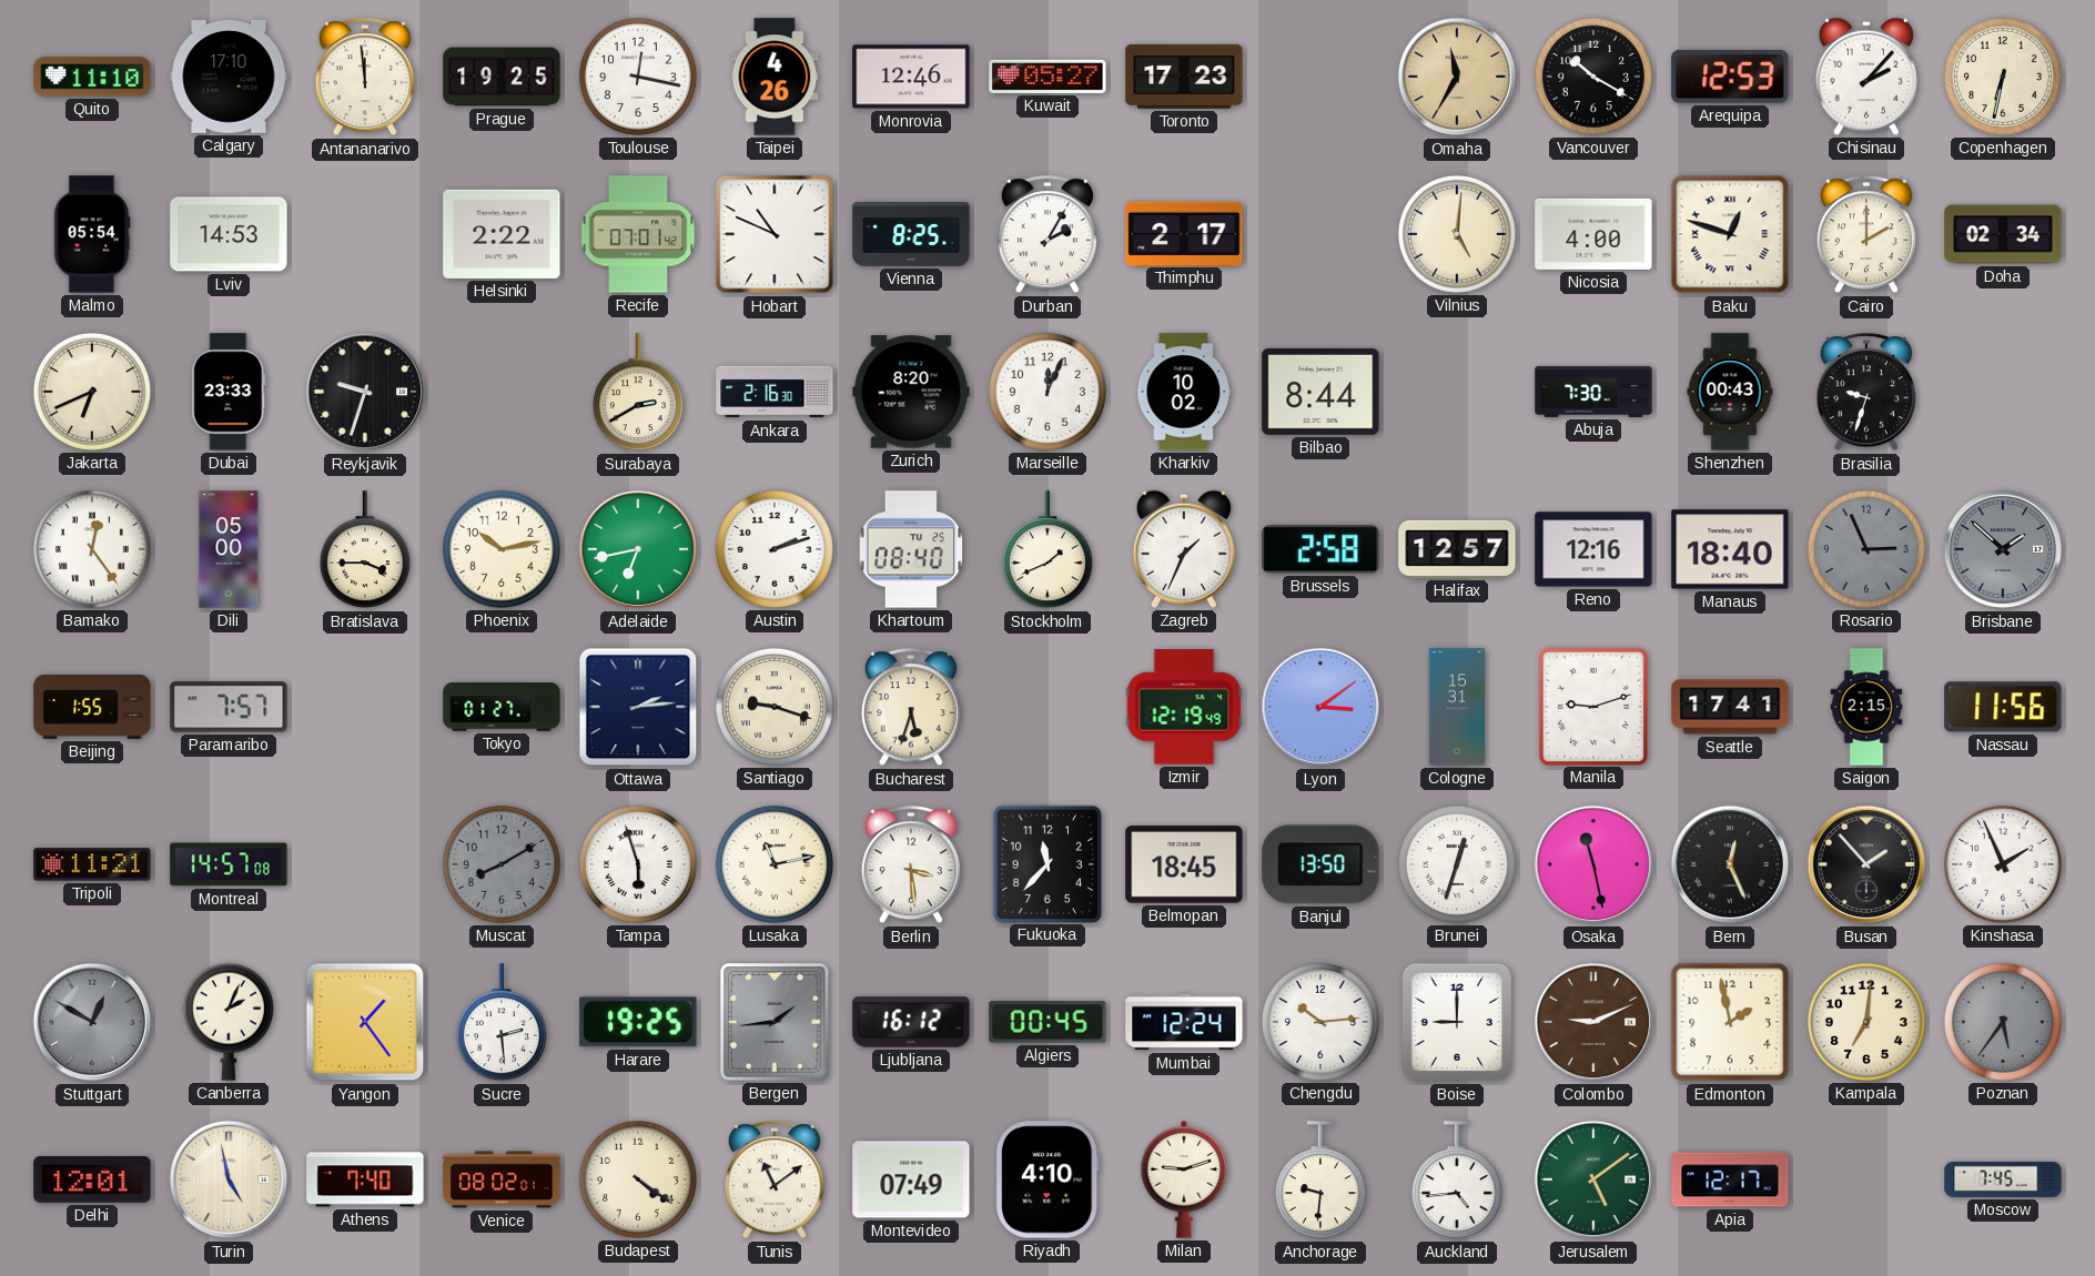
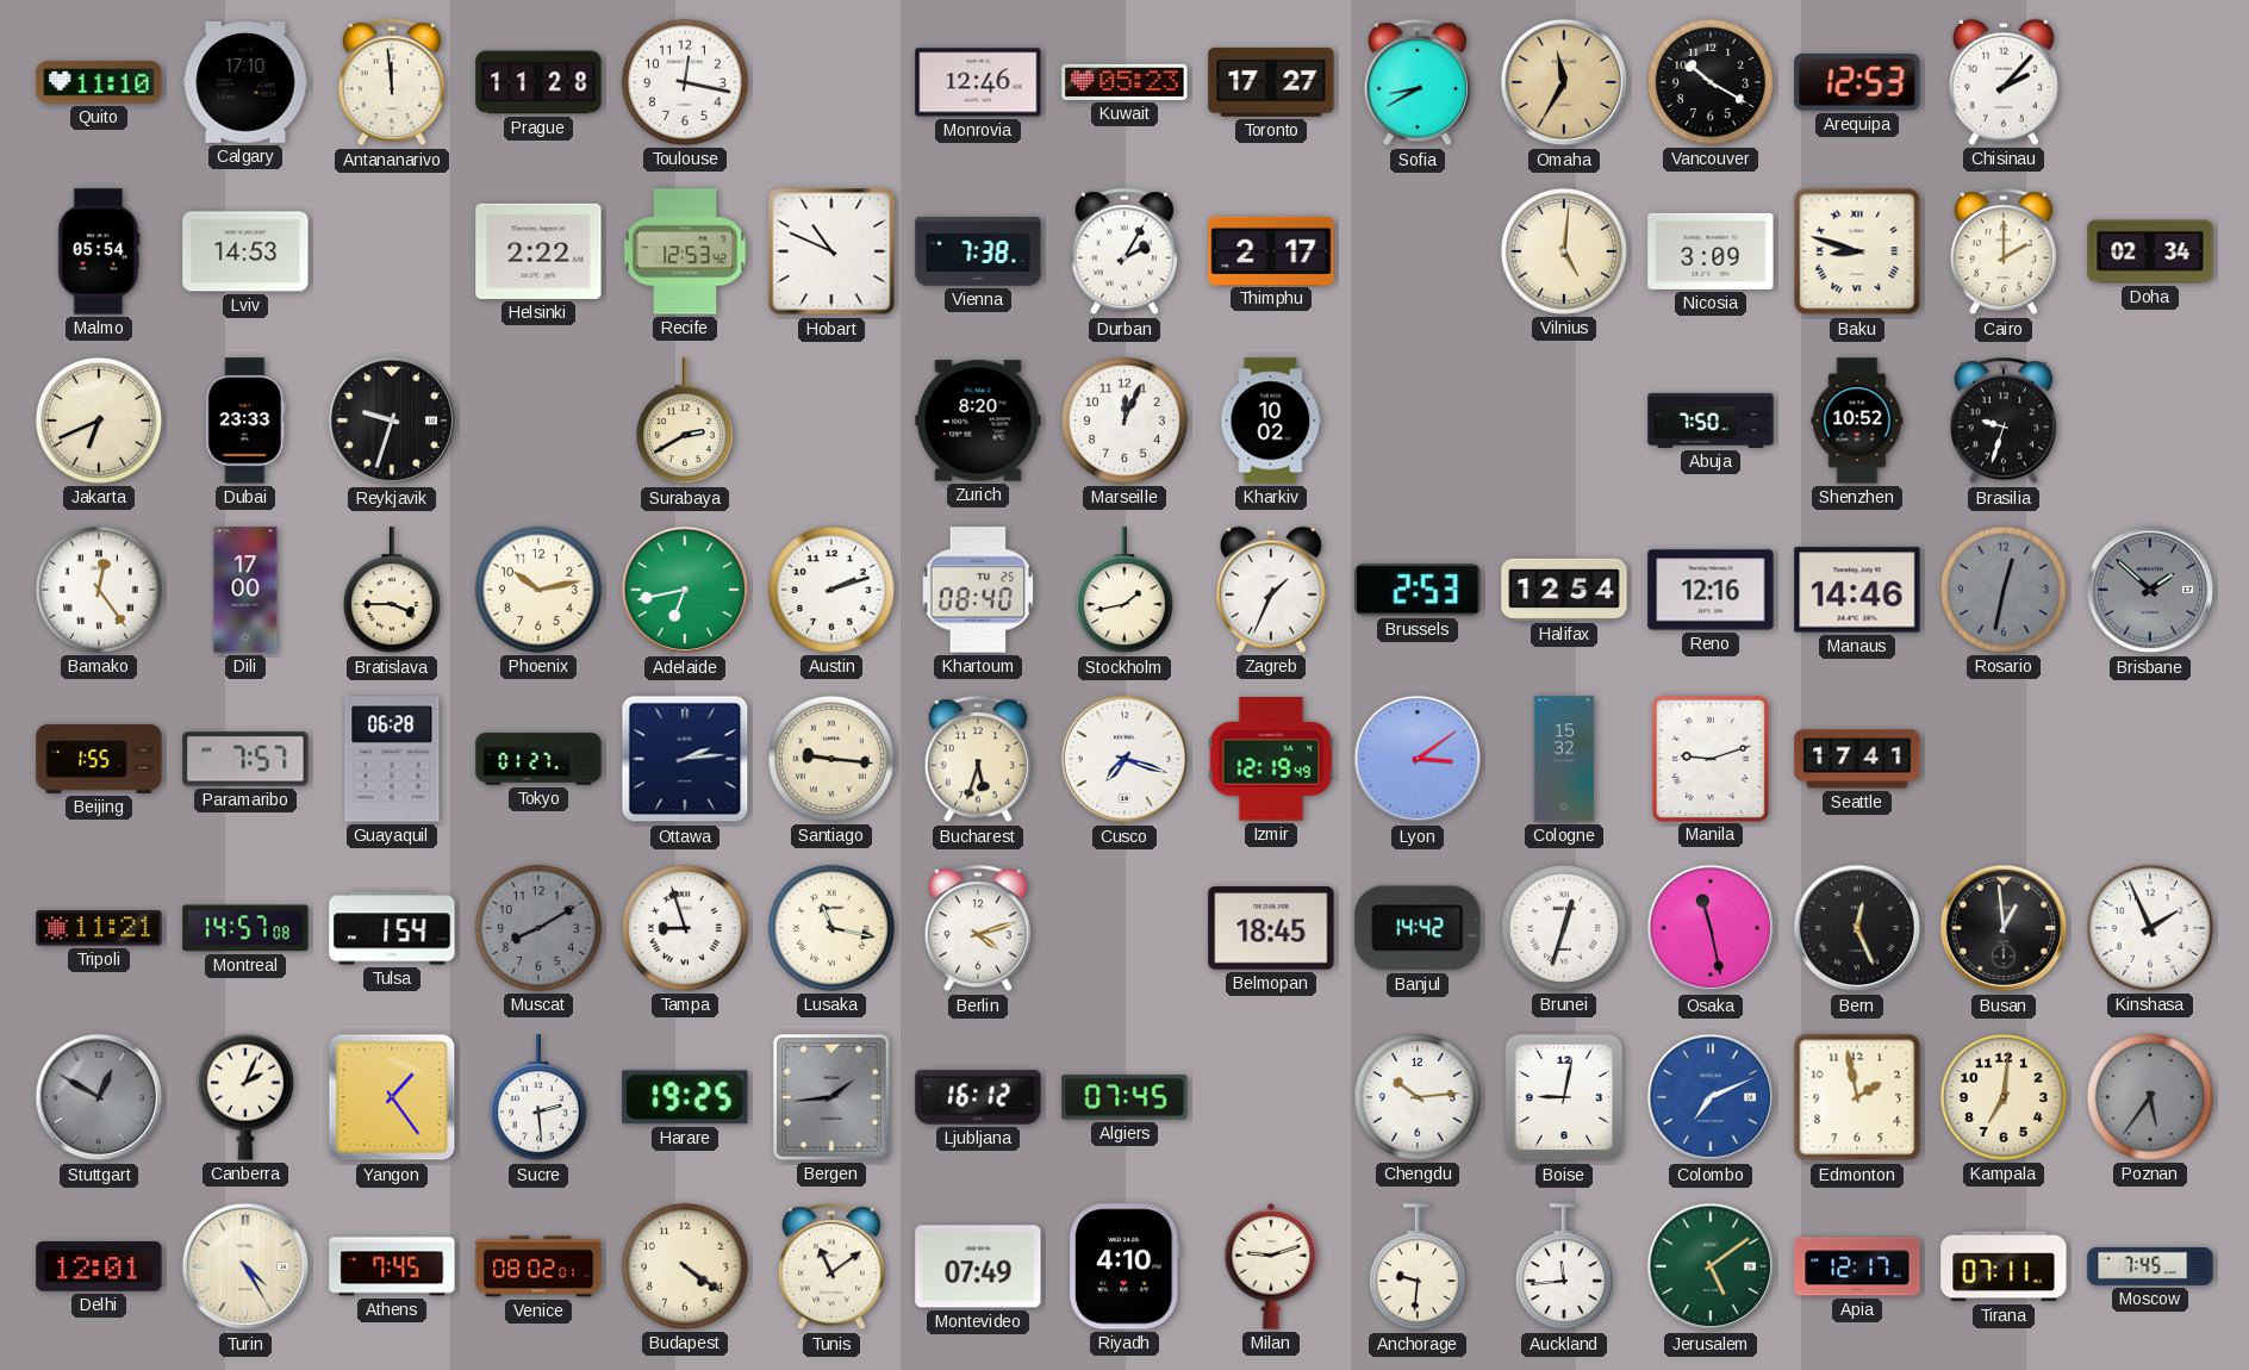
Prague: 19:25 -> 11:28 (538, 82)
Taipei: 4:26 -> none (775, 77)
Kuwait: 05:27 -> 05:23 (1124, 82)
Toronto: 17:23 -> 17:27 (1271, 82)
Sofia: none -> 8:40 (1418, 83)
Copenhagen: 6:32 -> none (2003, 77)
Recife: 07:01 -> 12:53 (685, 251)
Vienna: 8:25 -> 7:38 (978, 253)
Nicosia: 4:00 -> 3:09 (1711, 251)
Baku: 12:48 -> 8:48 (1857, 251)
Ankara: 2:16 -> none (775, 392)
Bilbao: 8:44 -> none (1320, 392)
Abuja: 7:30 -> 7:50 (1711, 421)
Shenzhen: 00:43 -> 10:52 (1857, 421)
Dili: 05:00 -> 17:00 (245, 590)
Stockholm: 1:41 -> 1:43 (1124, 591)
Brussels: 2:58 -> 2:53 (1418, 590)
Halifax: 12:57 -> 12:54 (1564, 590)
Manaus: 18:40 -> 14:46 (1857, 590)
Rosario: 2:56 -> 12:32 (2004, 590)
Guayaquil: none -> 06:28 (392, 759)
Santiago: 9:18 -> 9:16 (831, 759)
Cusco: none -> 7:18 (1124, 759)
Cologne: 15:31 -> 15:32 (1564, 759)
Saigon: 2:15 -> none (1866, 707)
Nassau: 11:56 -> none (2003, 707)
Tulsa: none -> 1:54 (392, 928)
Tampa: 5:57 -> 8:57 (685, 928)
Lusaka: 11:13 -> 11:17 (831, 928)
Berlin: 3:29 -> 4:12 (978, 929)
Fukuoka: 11:37 -> none (1046, 863)
Banjul: 13:50 -> 14:42 (1418, 928)
Busan: 1:53 -> 12:59 (2004, 928)
Algiers: 00:45 -> 07:45 (1124, 1097)
Mumbai: 12:24 -> none (1184, 1022)
Boise: 9:00 -> 9:02 (1564, 1097)
Colombo: 9:11 -> 7:11 (1711, 1097)
Colombo dial: brown -> blue (1711, 1097)
Turin: 4:58 -> 4:25 (245, 1266)
Athens: 7:40 -> 7:45 (392, 1266)
Auckland: 4:44 -> 11:44 (1564, 1268)
Tirana: none -> 07:11 (2004, 1266)
